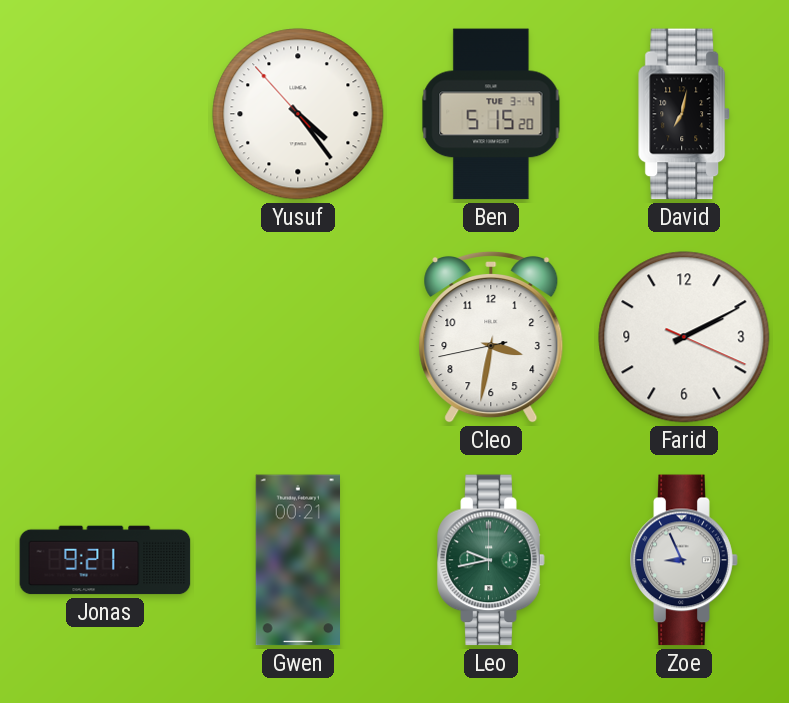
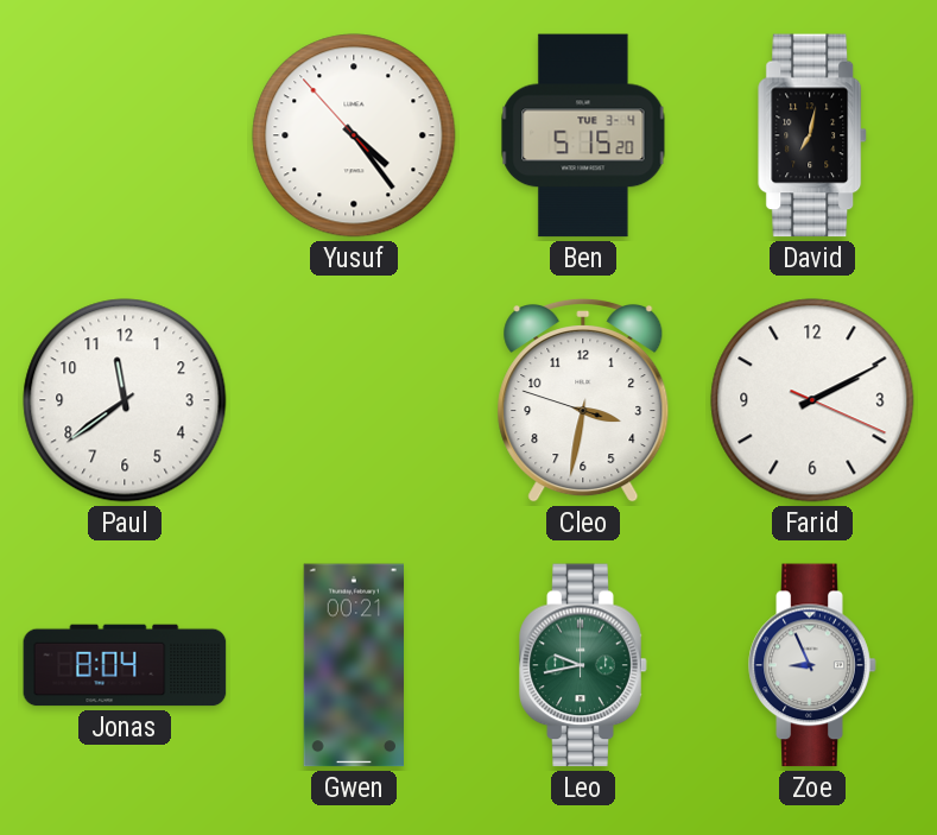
Paul: none -> 11:39 (125, 400)
Cleo: 3:31:43 -> 3:31:48 (583, 400)
Jonas: 9:21 -> 8:04 (125, 665)
